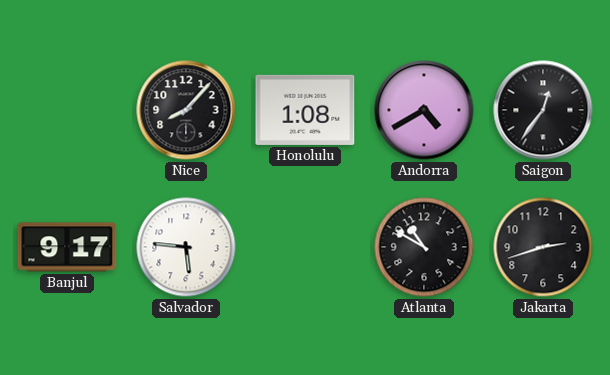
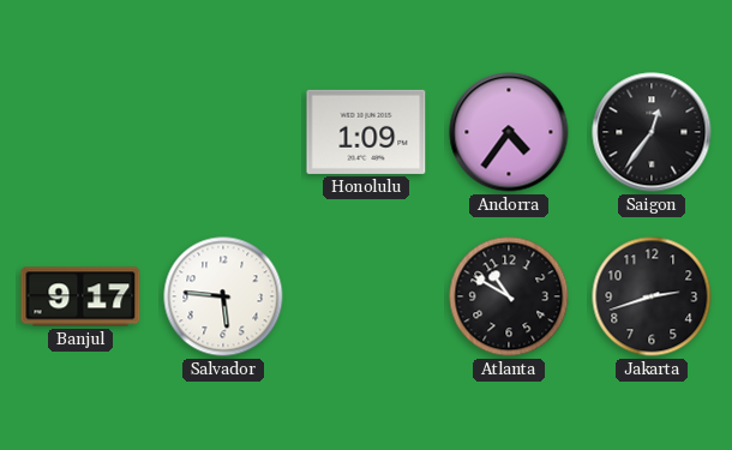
Nice: 8:07 -> none (186, 110)
Honolulu: 1:08 -> 1:09 (366, 132)
Andorra: 4:40 -> 4:36 (509, 132)
